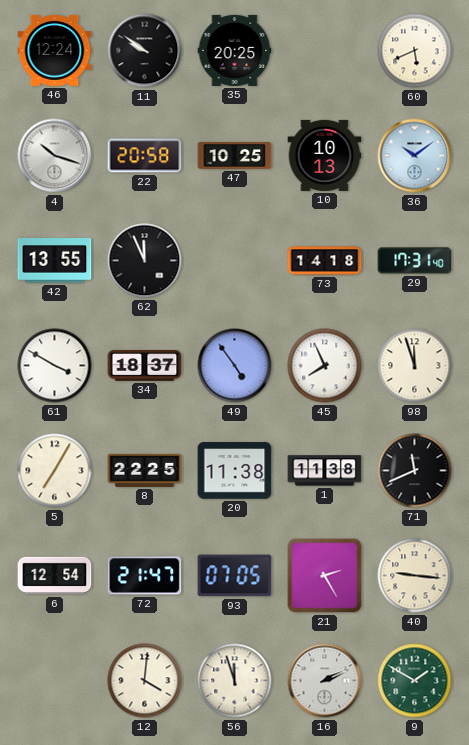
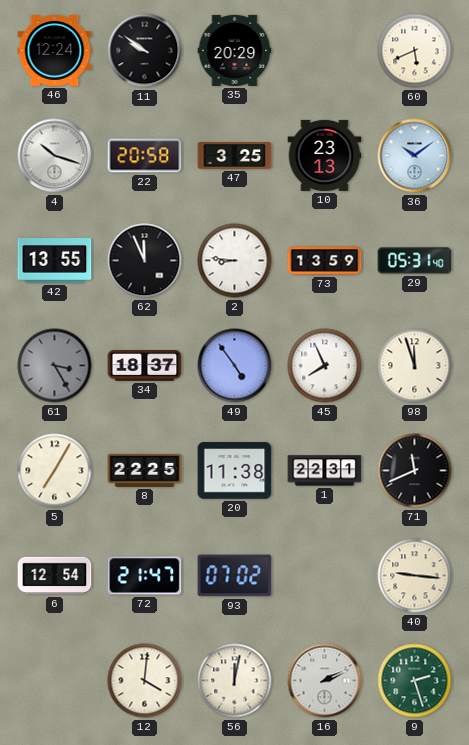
35: 20:25 -> 20:29 (235, 50)
47: 10:25 -> 3:25 (235, 156)
10: 10:13 -> 23:13 (325, 155)
2: none -> 8:46 (235, 261)
73: 14:18 -> 13:59 (325, 261)
29: 17:31 -> 05:31 (415, 261)
61: 3:50 -> 3:25 (55, 366)
61 dial: white -> grey (55, 366)
1: 11:38 -> 22:31 (325, 471)
93: 07:05 -> 07:02 (235, 576)
21: 2:25 -> none (325, 576)
56: 11:57 -> 12:02 (235, 681)
9: 1:50 -> 2:27 (415, 681)
